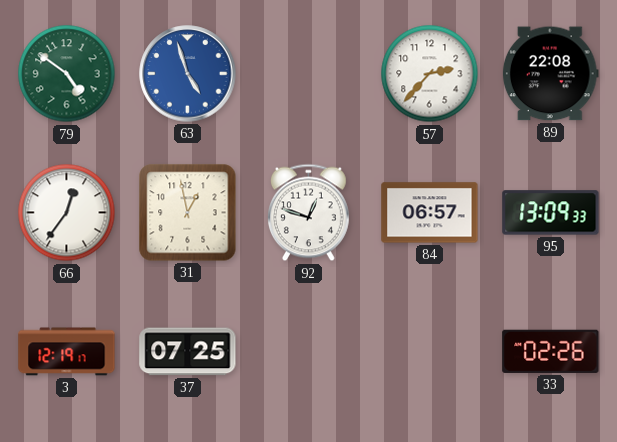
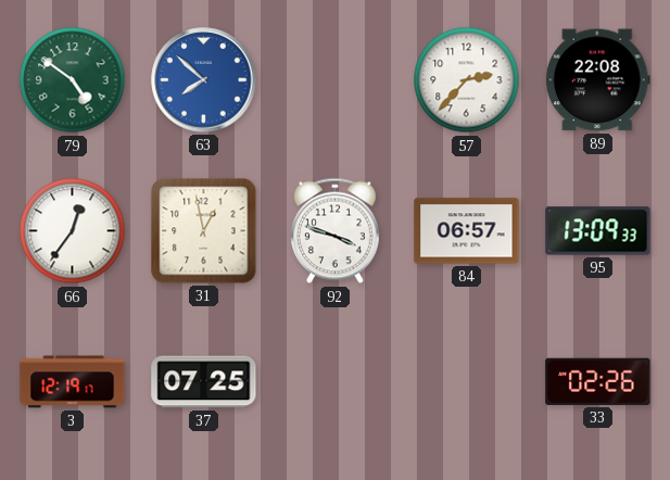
63: 4:57 -> 7:52 (204, 80)
92: 12:48 -> 3:48 (334, 231)
